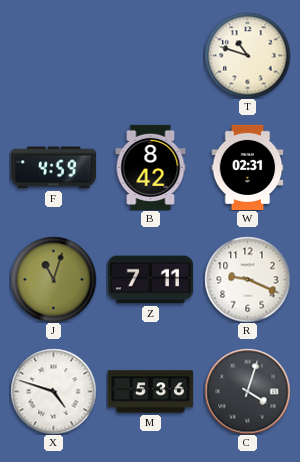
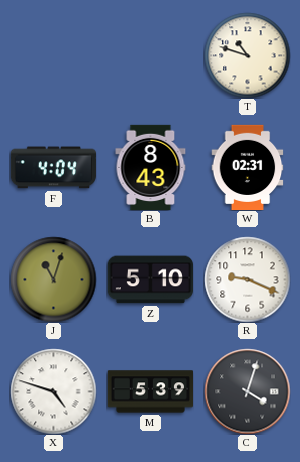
F: 4:59 -> 4:04 (53, 168)
B: 8:42 -> 8:43 (151, 167)
Z: 7:11 -> 5:10 (150, 280)
M: 5:36 -> 5:39 (150, 392)
